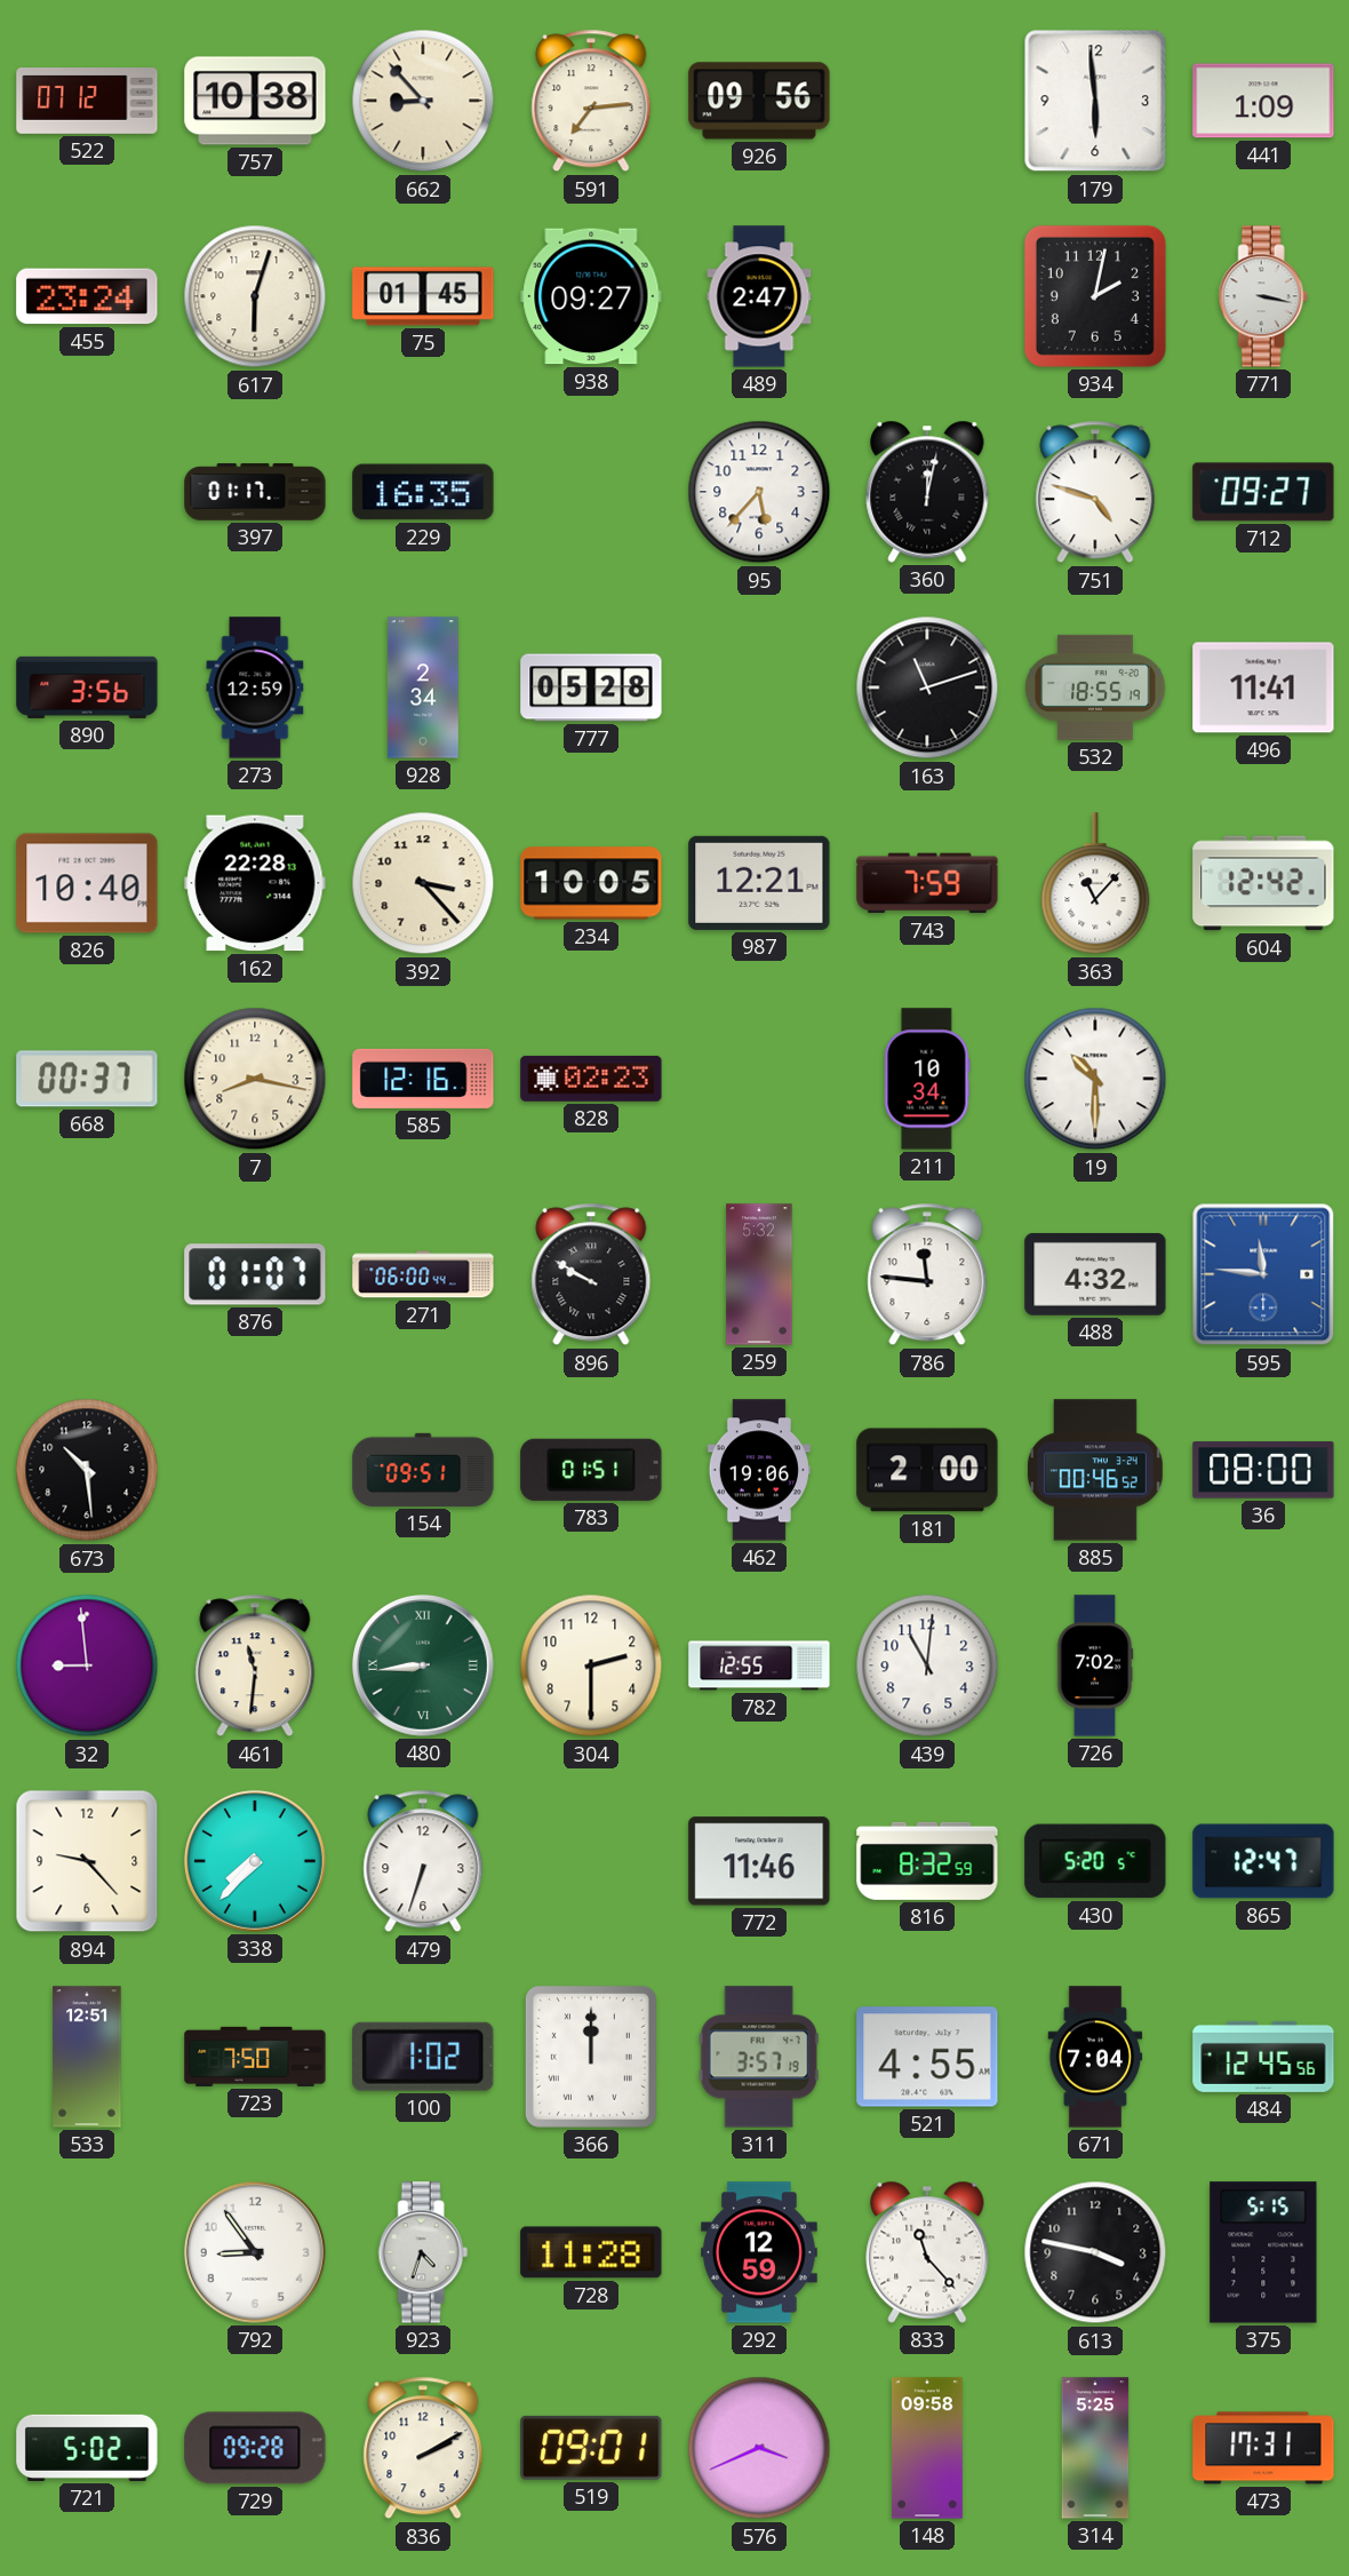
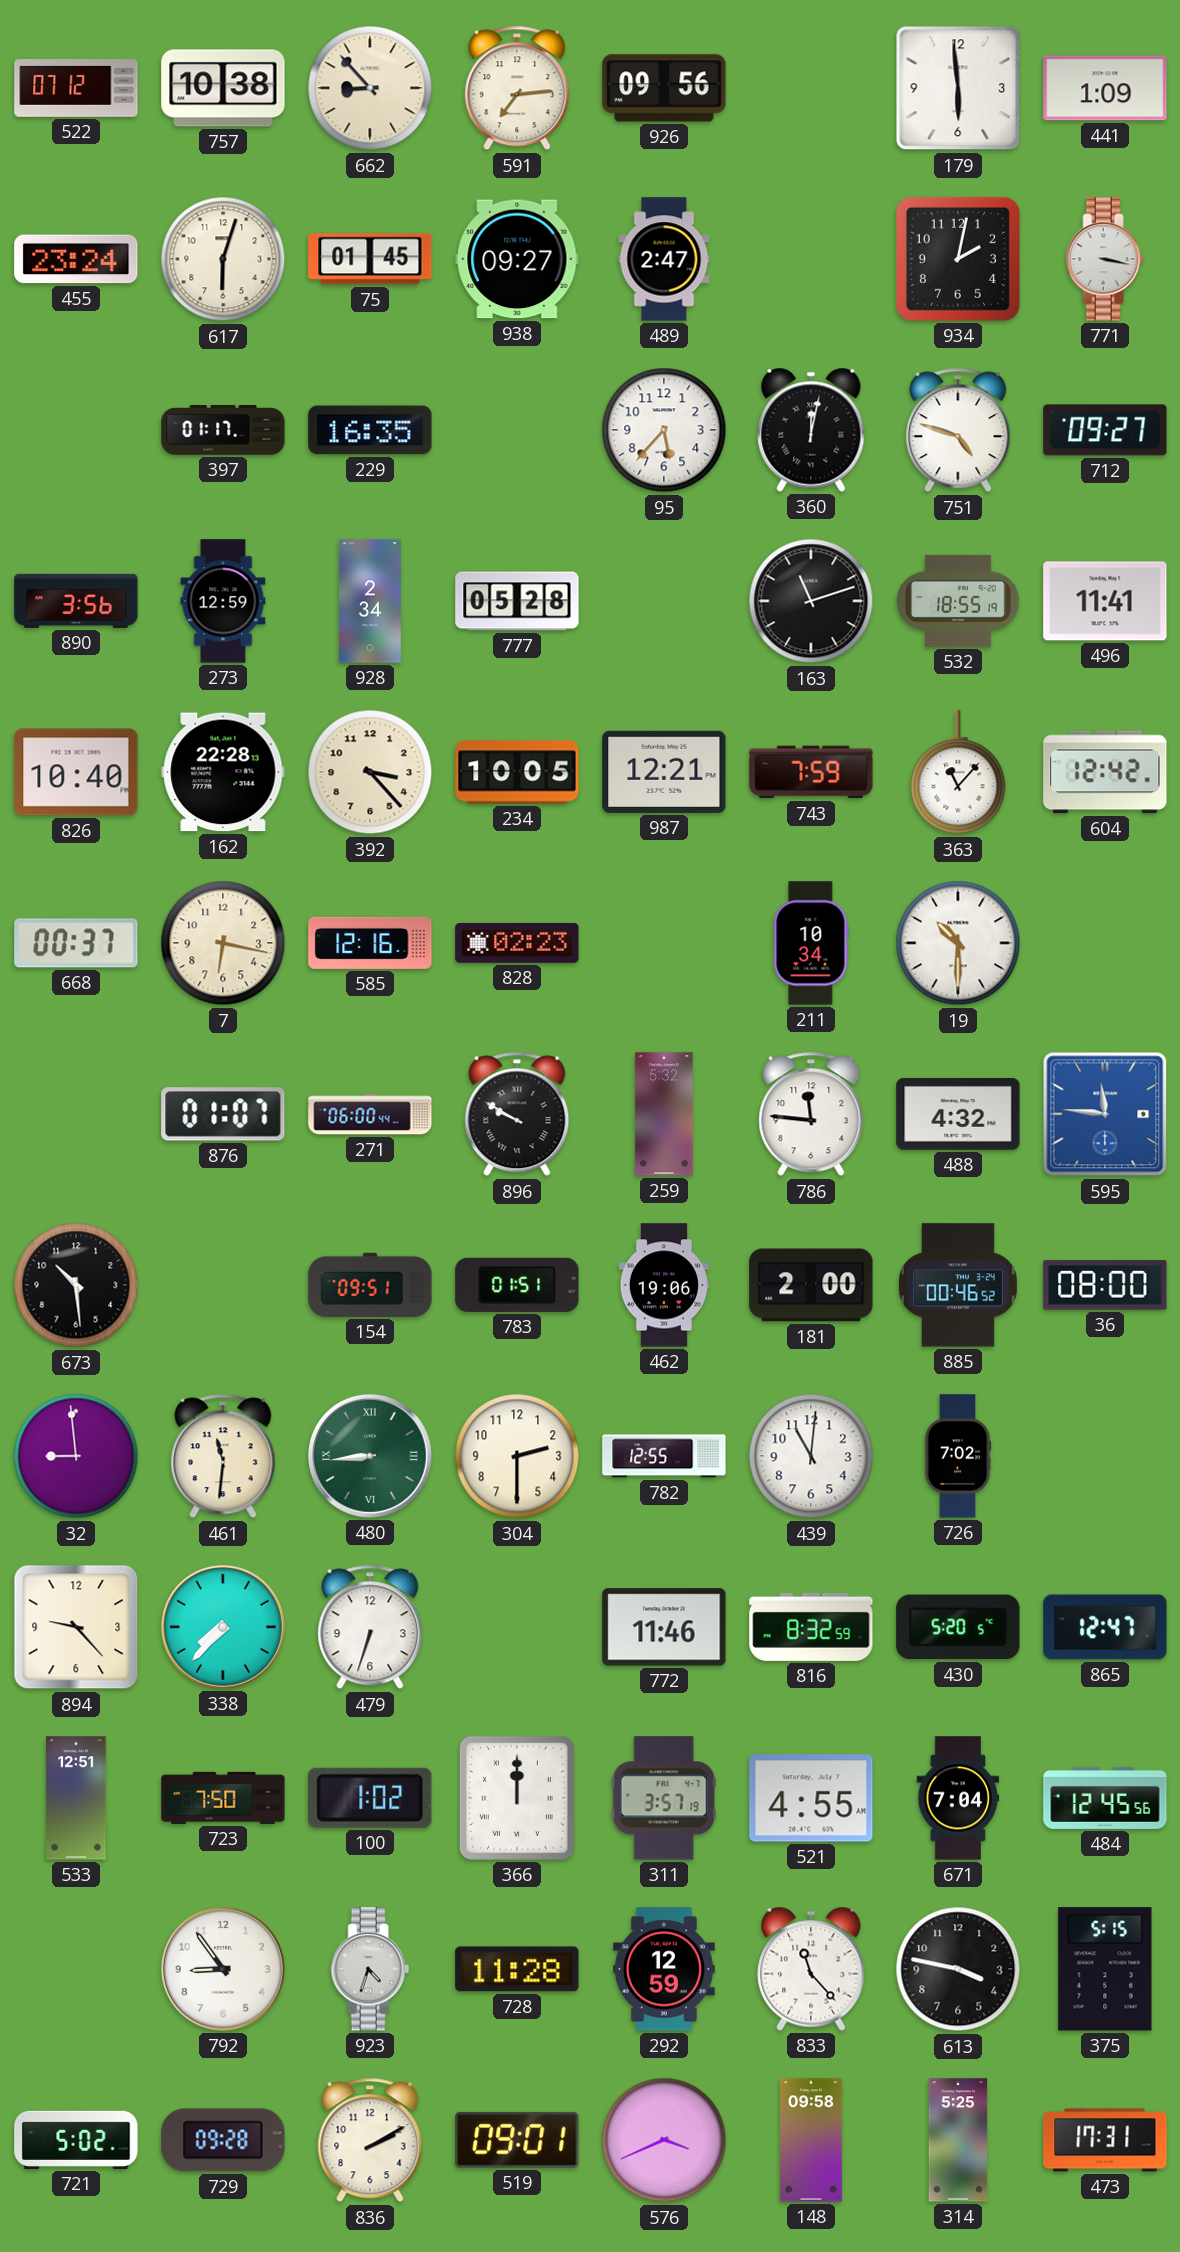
7: 8:17 -> 6:17 (223, 943)
